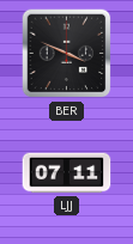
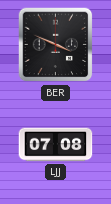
LJJ: 07:11 -> 07:08 (56, 145)
